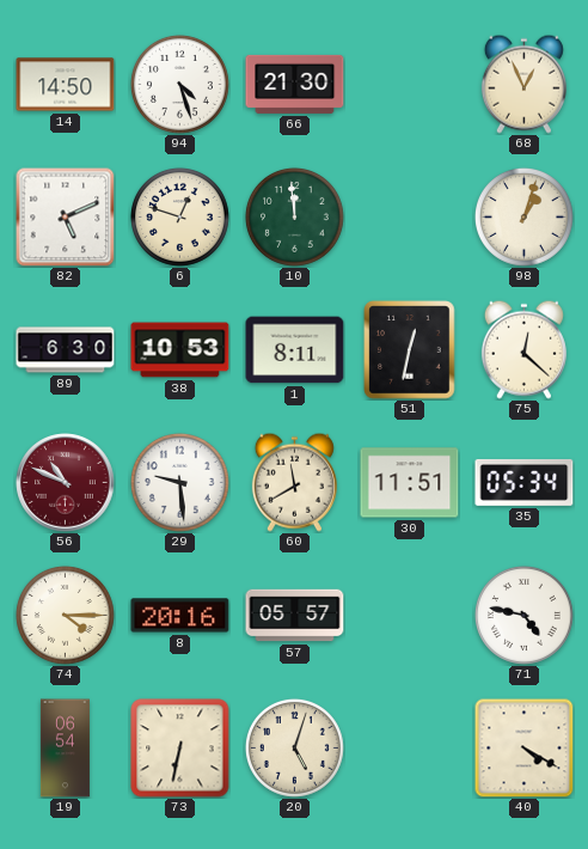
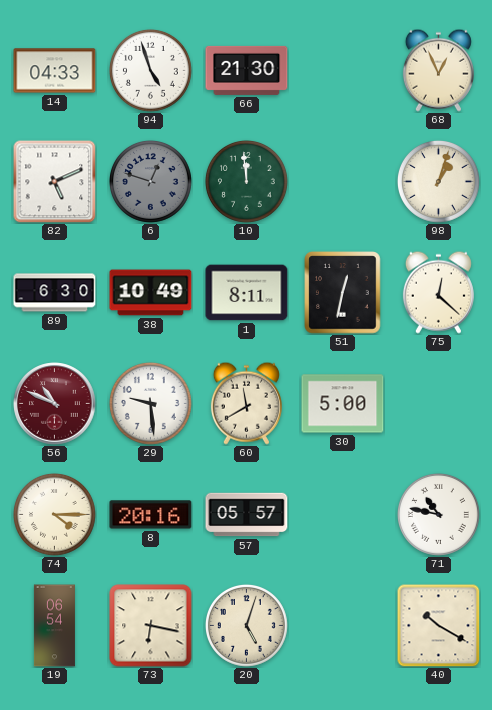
14: 14:50 -> 04:33 (55, 71)
94: 4:27 -> 4:57 (150, 70)
6 dial: cream -> grey (150, 181)
38: 10:53 -> 10:49 (151, 293)
30: 11:51 -> 5:00 (343, 404)
35: 05:34 -> none (525, 482)
71: 4:47 -> 10:47 (438, 514)
73: 6:32 -> 6:17 (151, 626)
40: 4:20 -> 10:20 (438, 625)
